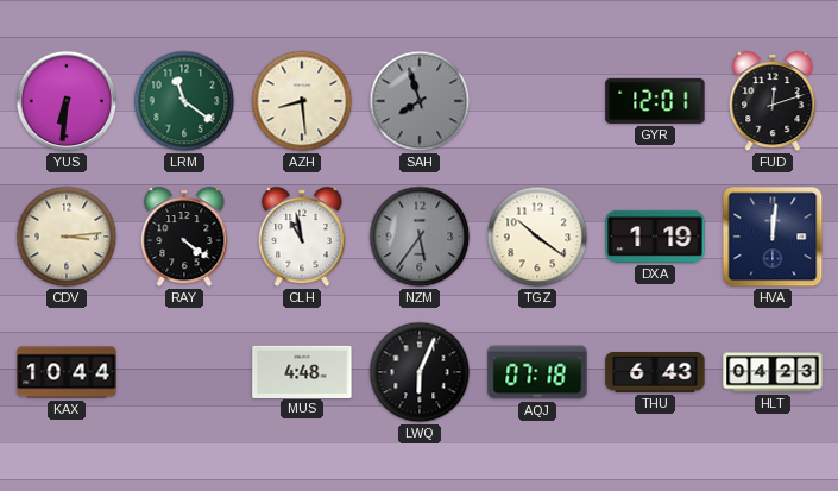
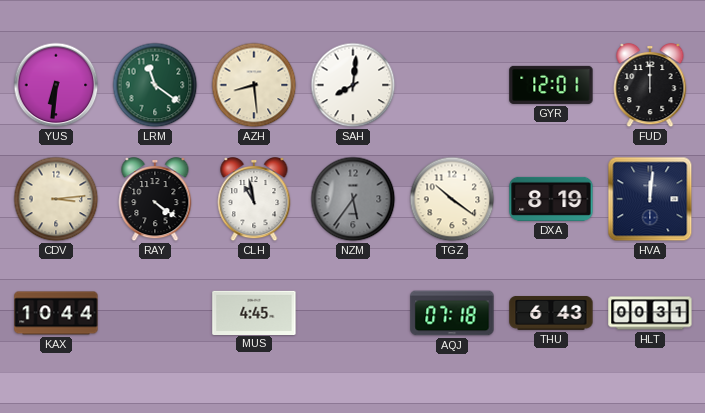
SAH: 7:57 -> 8:01 (353, 85)
SAH dial: grey -> white (353, 85)
FUD: 12:12 -> 12:00 (650, 86)
DXA: 1:19 -> 8:19 (551, 199)
MUS: 4:48 -> 4:45 (254, 312)
LWQ: 6:04 -> none (420, 372)
HLT: 04:23 -> 00:31 (650, 313)
